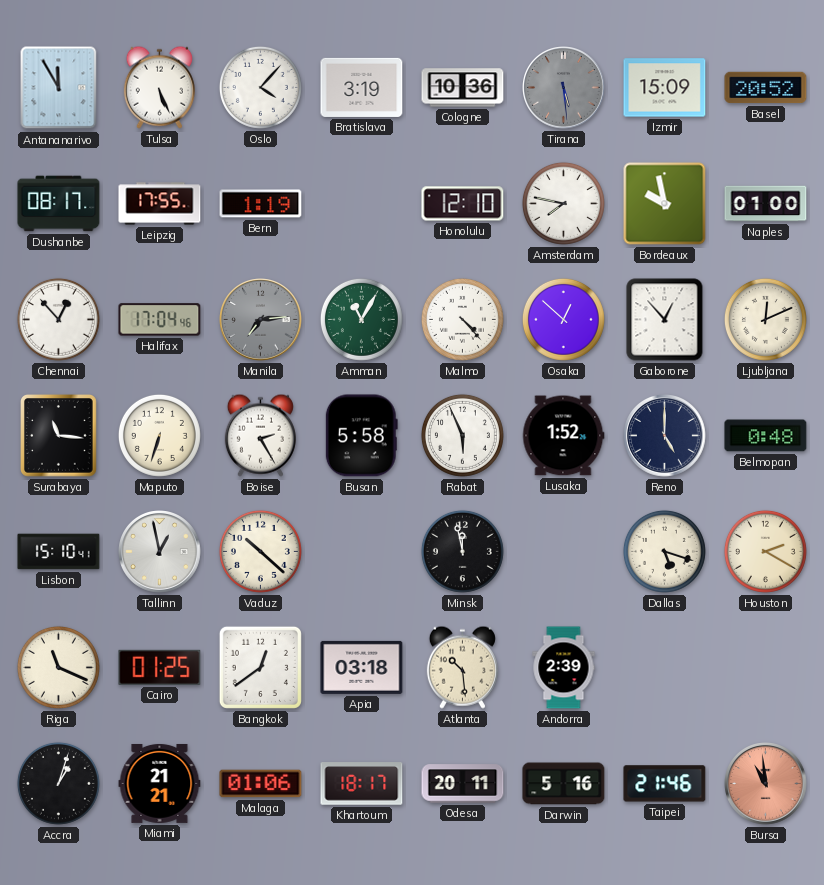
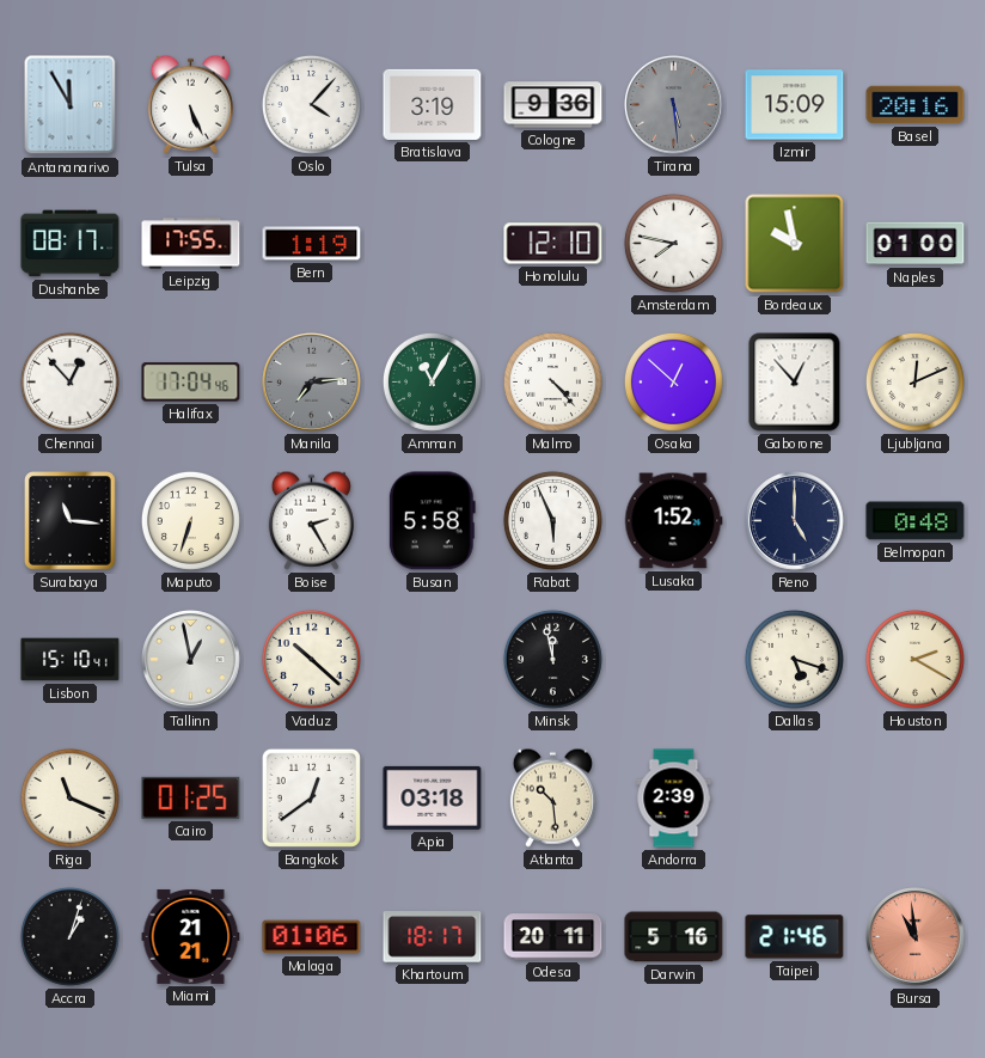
Cologne: 10:36 -> 9:36 (553, 105)
Basel: 20:52 -> 20:16 (916, 105)
